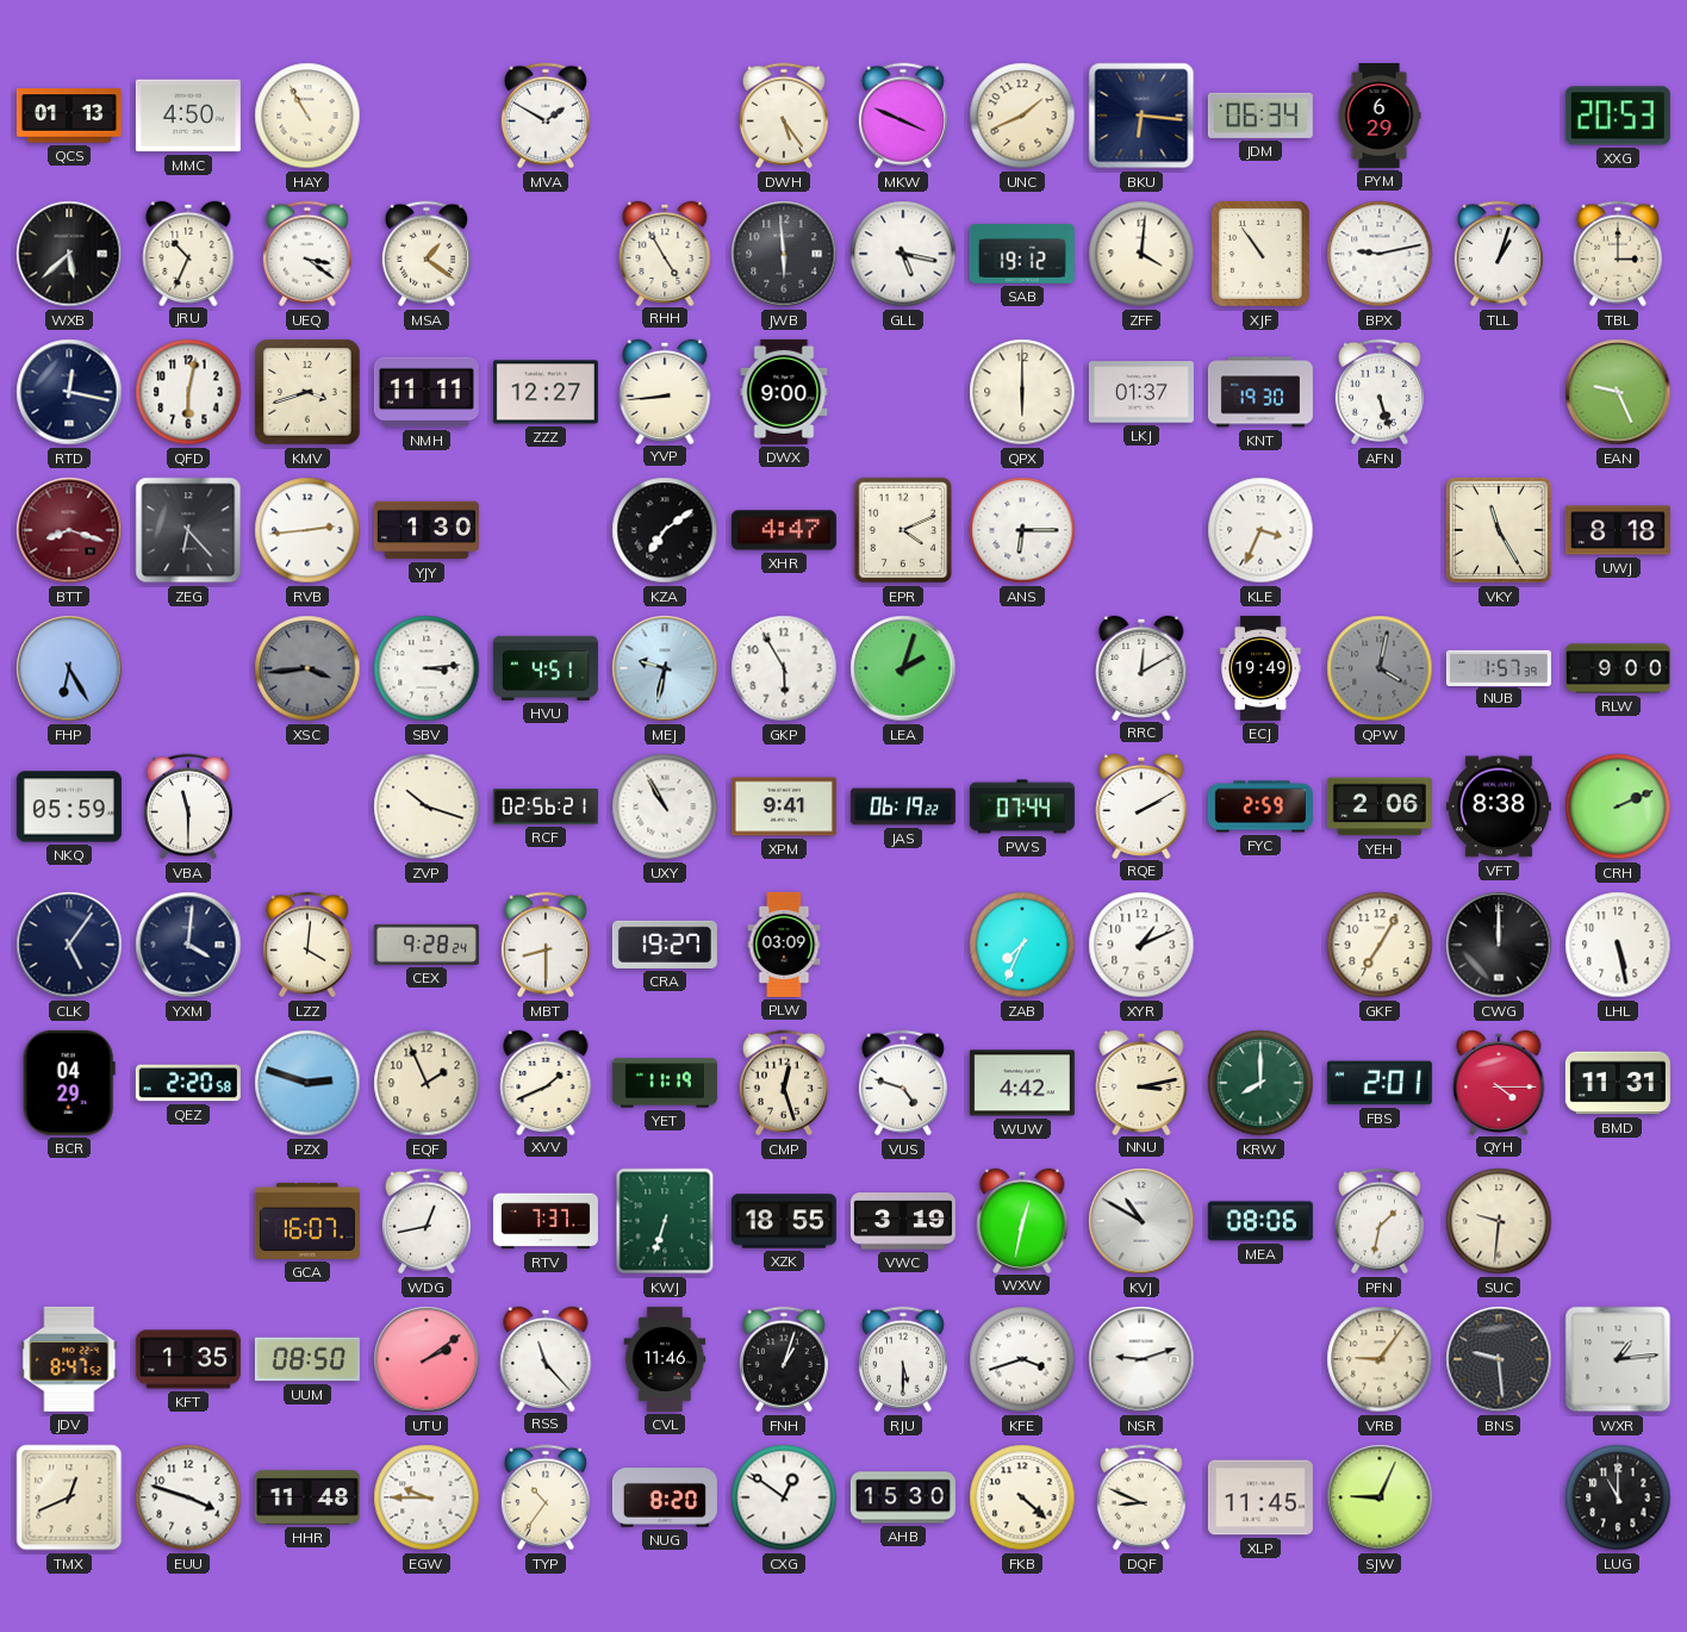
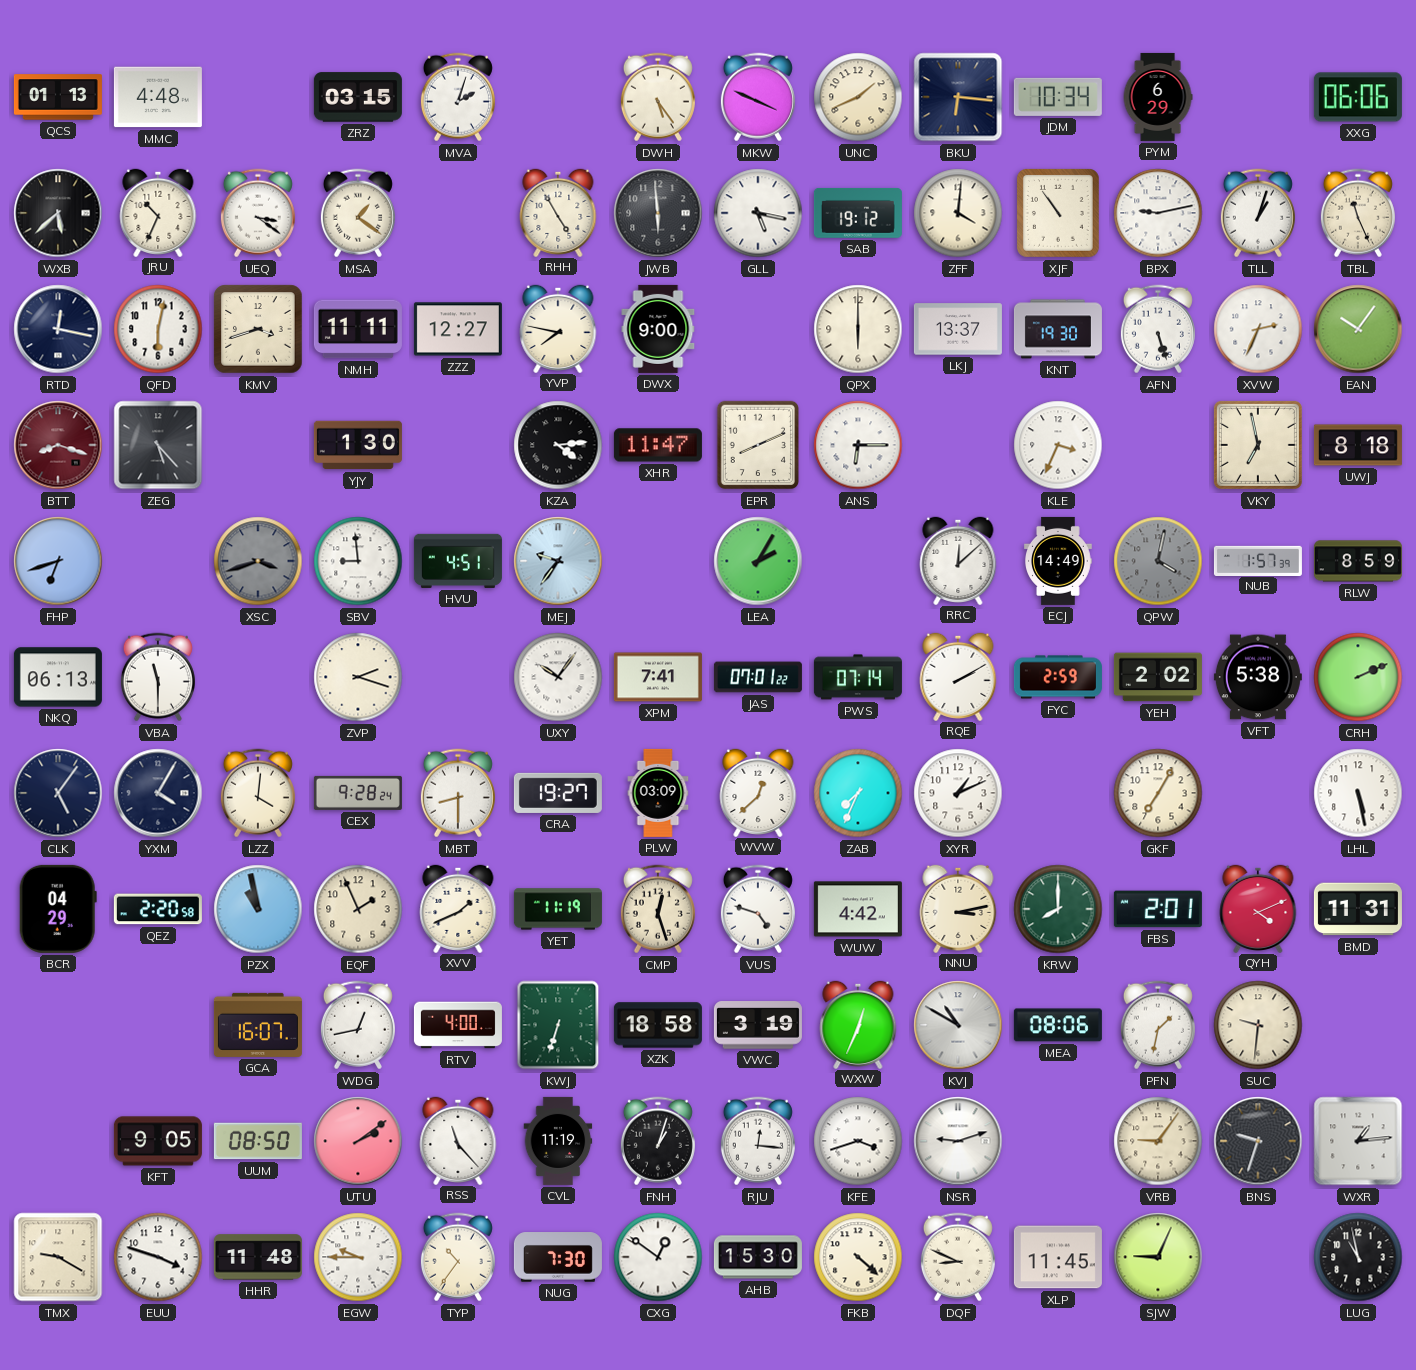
MMC: 4:50 -> 4:48 (158, 97)
HAY: 10:55 -> none (307, 116)
ZRZ: none -> 03:15 (358, 97)
MVA: 1:50 -> 2:03 (458, 97)
JDM: 06:34 -> 10:34 (1058, 97)
XXG: 20:53 -> 06:06 (1358, 97)
TBL: 3:00 -> 11:26 (1358, 213)
YVP: 8:44 -> 7:47 (558, 328)
LKJ: 01:37 -> 13:37 (958, 329)
XVW: none -> 2:34 (1258, 329)
EAN: 9:26 -> 10:06 (1358, 329)
ZEG: 6:23 -> 5:23 (158, 445)
RVB: 2:44 -> none (307, 530)
KZA: 7:09 -> 4:14 (558, 445)
XHR: 4:47 -> 11:47 (658, 445)
EPR: 4:11 -> 8:11 (757, 445)
VKY: 11:25 -> 6:58 (1258, 445)
FHP: 6:25 -> 6:42 (58, 561)
XSC: 3:44 -> 3:42 (258, 561)
SBV: 3:14 -> 8:59 (358, 561)
MEJ: 9:32 -> 9:36 (558, 561)
GKP: 5:55 -> none (784, 668)
LEA: 2:03 -> 2:05 (758, 561)
RRC: 12:10 -> 12:08 (958, 560)
ECJ: 19:49 -> 14:49 (1058, 561)
RLW: 9:00 -> 8:59 (1358, 561)
NKQ: 05:59 -> 06:13 (58, 677)
ZVP: 10:18 -> 2:18 (358, 677)
RCF: 02:56 -> none (546, 806)
UXY: 10:55 -> 10:06 (558, 677)
XPM: 9:41 -> 7:41 (658, 677)
JAS: 06:19 -> 07:01 (758, 677)
PWS: 07:44 -> 07:14 (858, 677)
YEH: 2:06 -> 2:02 (1158, 677)
VFT: 8:38 -> 5:38 (1258, 677)
YXM: 4:01 -> 4:05 (158, 793)
WVW: none -> 12:38 (758, 792)
CWG: 12:00 -> none (1499, 945)
PZX: 2:48 -> 10:58 (258, 909)
QYH: 4:15 -> 4:11 (1258, 908)
RTV: 7:37 -> 4:00 (458, 1025)
XZK: 18:55 -> 18:58 (658, 1025)
WXW: 12:32 -> 12:34 (858, 1024)
JDV: 8:47 -> none (69, 1359)
KFT: 1:35 -> 9:05 (158, 1141)
CVL: 11:46 -> 11:19 (558, 1141)
RJU: 5:30 -> 12:16 (758, 1141)
BNS: 9:29 -> 9:33 (1258, 1141)
TMX: 12:41 -> 9:20 (58, 1257)
NUG: 8:20 -> 7:30 (558, 1257)
LUG: 11:00 -> 10:58 (1358, 1257)
